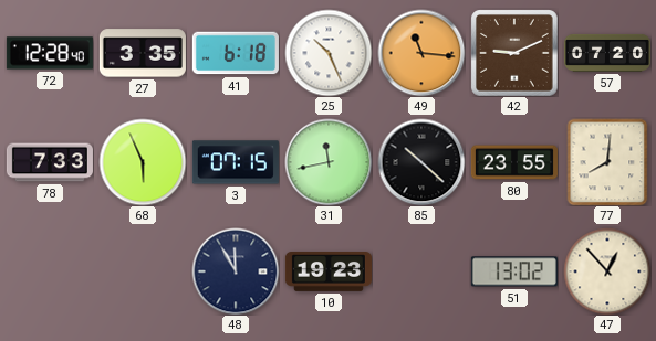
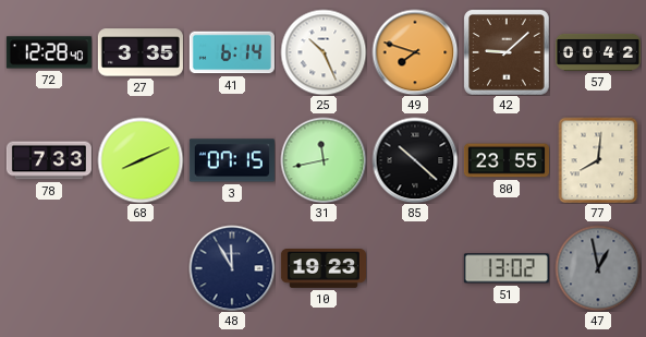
41: 6:18 -> 6:14 (232, 52)
49: 11:16 -> 7:48 (415, 52)
42: 9:11 -> 9:08 (507, 52)
57: 07:20 -> 00:42 (598, 52)
68: 5:56 -> 8:11 (141, 160)
47: 12:53 -> 12:58 (598, 268)
47 dial: cream -> grey (598, 268)
